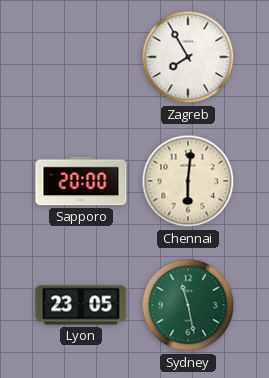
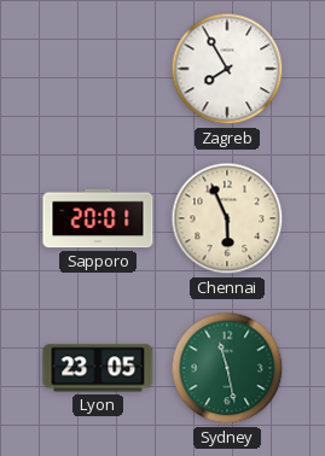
Sapporo: 20:00 -> 20:01 (98, 218)
Chennai: 6:01 -> 5:56 (227, 218)
